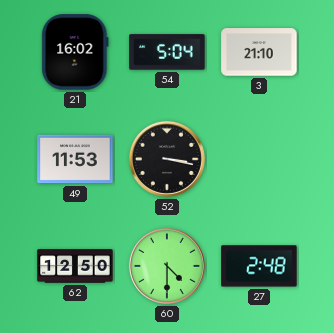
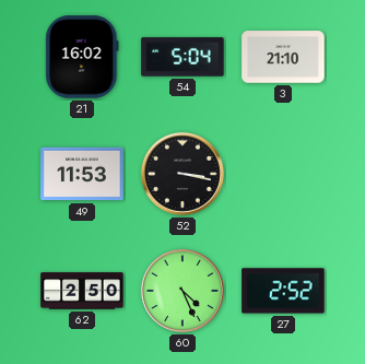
62: 12:50 -> 2:50 (82, 291)
60: 4:30 -> 4:26 (182, 291)
27: 2:48 -> 2:52 (283, 291)
